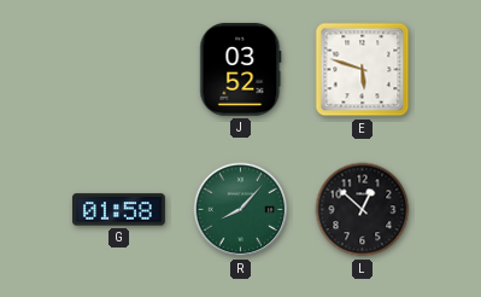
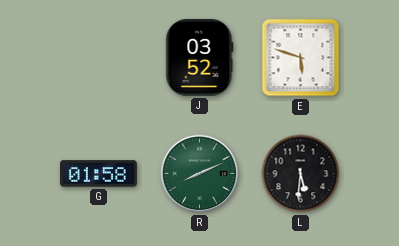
R: 8:07 -> 8:11 (200, 174)
L: 12:52 -> 5:31 (301, 174)
